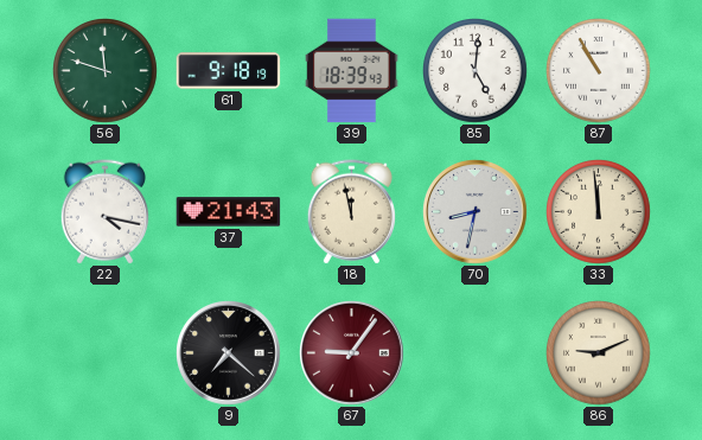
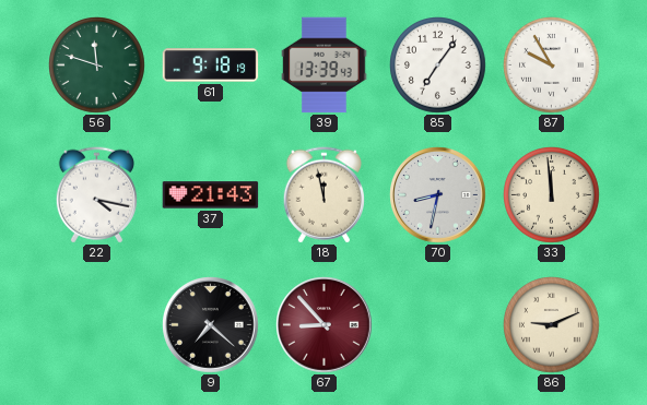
39: 18:39 -> 13:39 (325, 65)
85: 5:01 -> 7:06 (438, 65)
87: 10:55 -> 9:55 (552, 65)
67: 9:06 -> 8:53 (325, 325)
